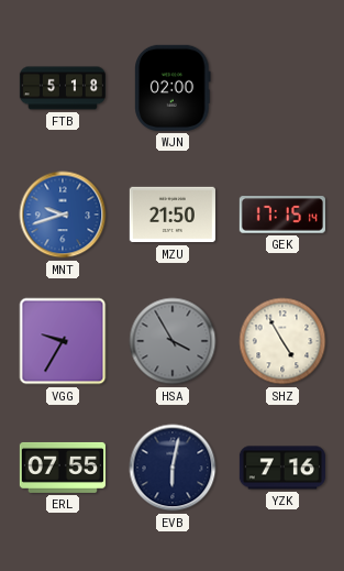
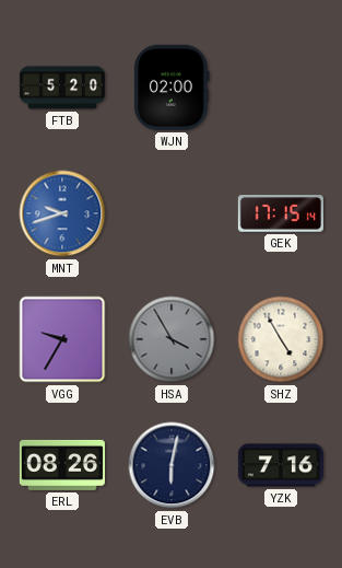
FTB: 5:18 -> 5:20 (62, 88)
MZU: 21:50 -> none (173, 215)
ERL: 07:55 -> 08:26 (62, 465)
